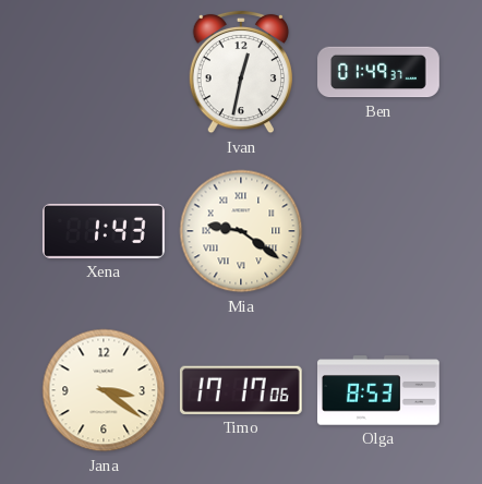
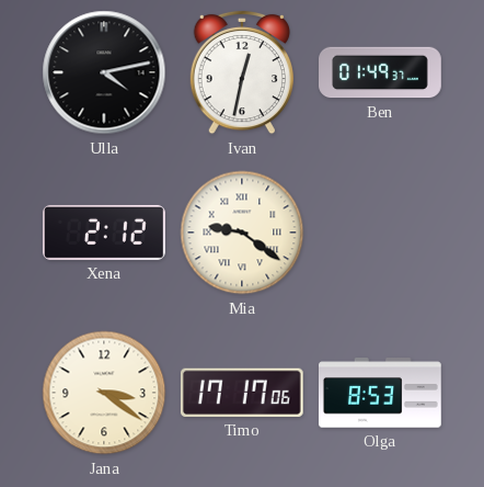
Ulla: none -> 4:13 (104, 72)
Xena: 1:43 -> 2:12 (105, 233)
